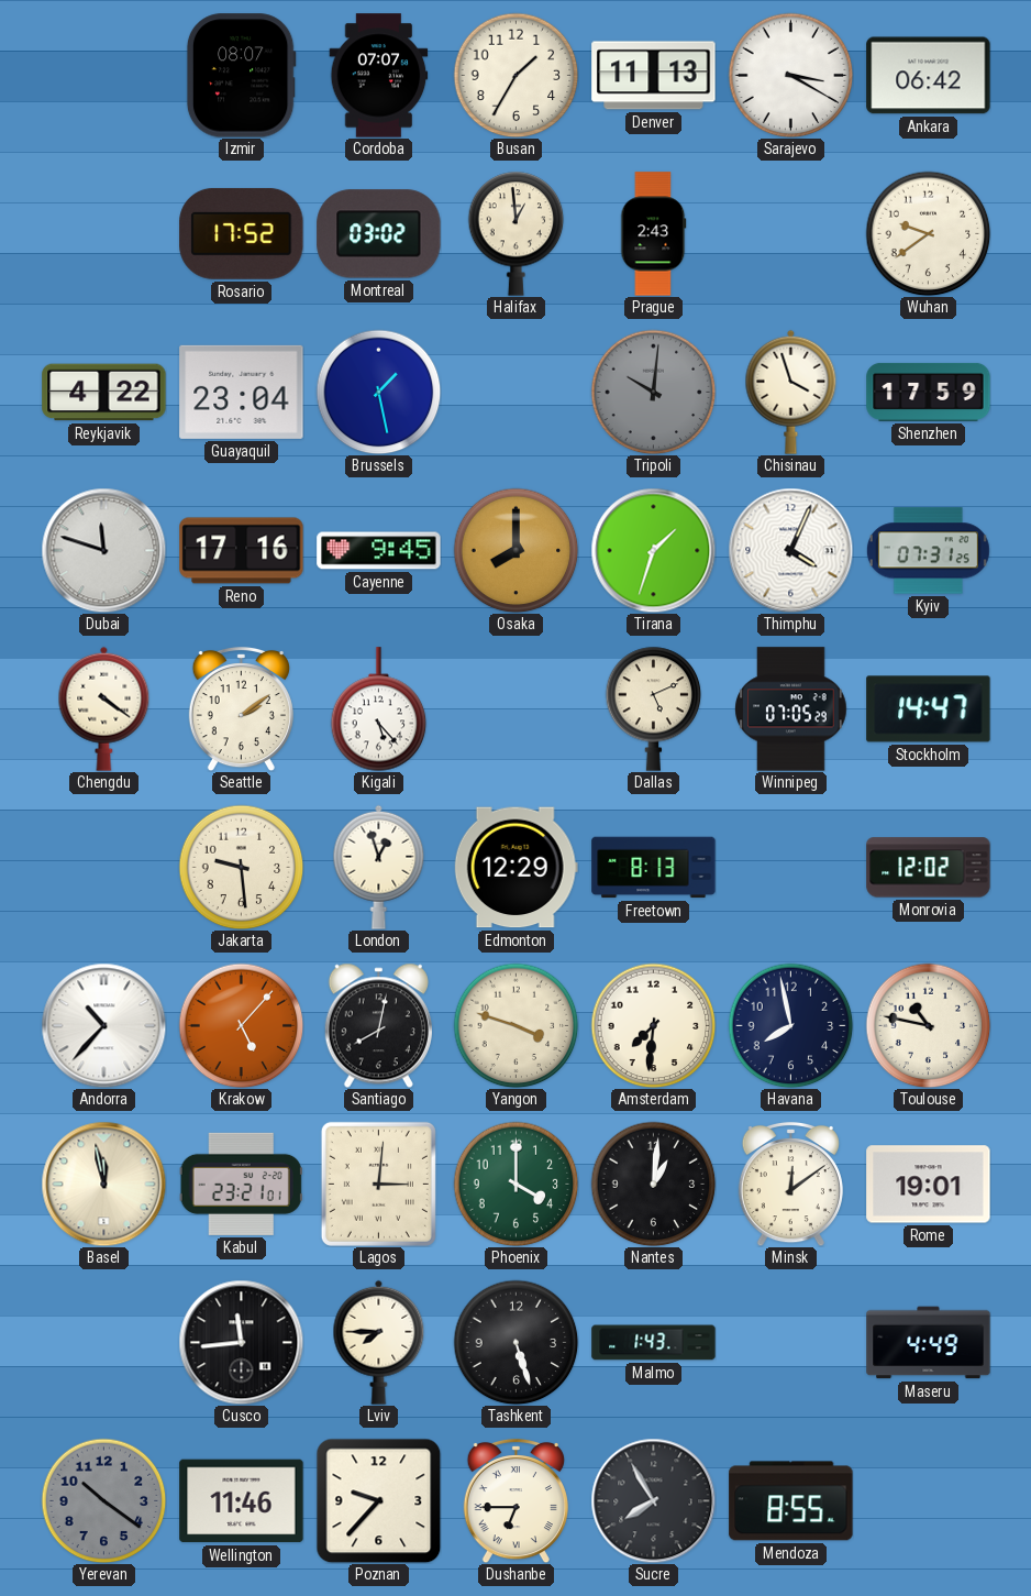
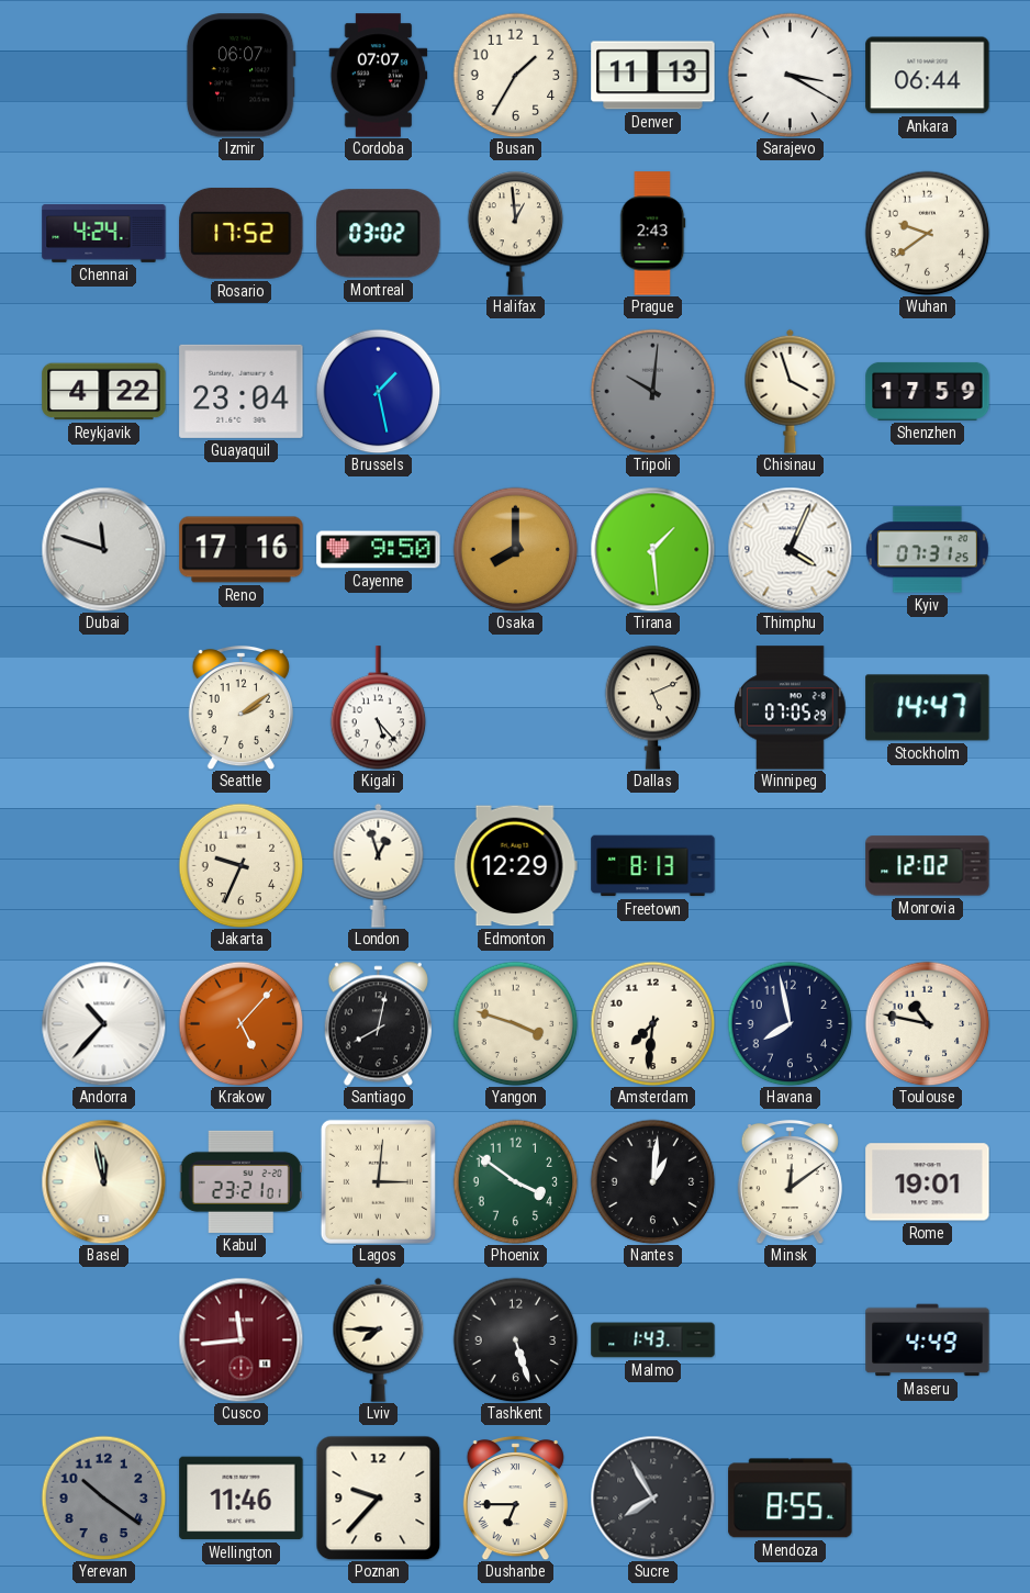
Izmir: 08:07 -> 06:07 (240, 76)
Ankara: 06:42 -> 06:44 (928, 76)
Chennai: none -> 4:24 (104, 233)
Cayenne: 9:45 -> 9:50 (379, 550)
Tirana: 1:33 -> 1:29 (652, 549)
Chengdu: 4:21 -> none (104, 708)
Jakarta: 9:29 -> 9:34 (240, 865)
Phoenix: 4:00 -> 3:51 (515, 1181)
Cusco dial: black -> burgundy (240, 1339)
